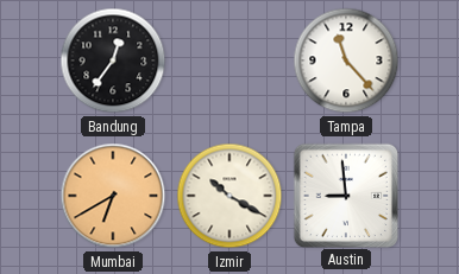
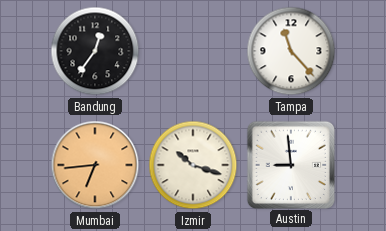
Mumbai: 6:40 -> 6:44 (95, 165)
Izmir: 10:20 -> 10:18 (193, 165)
